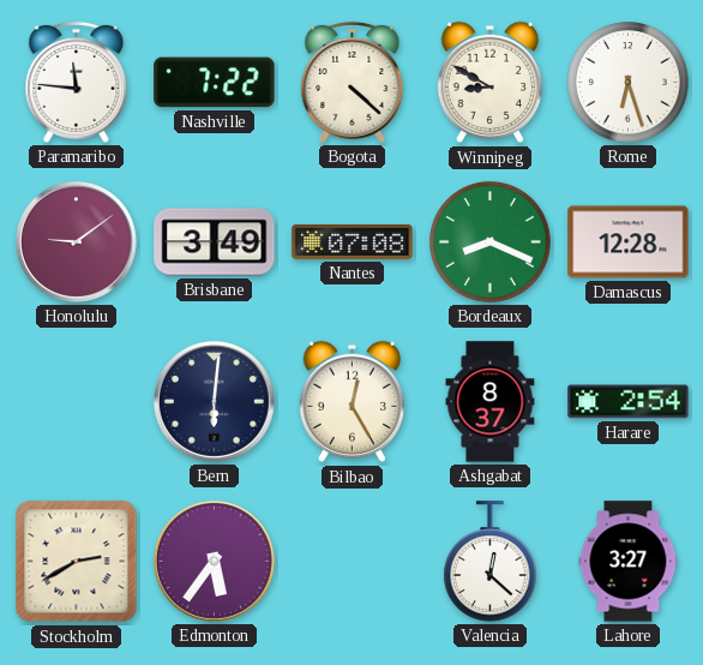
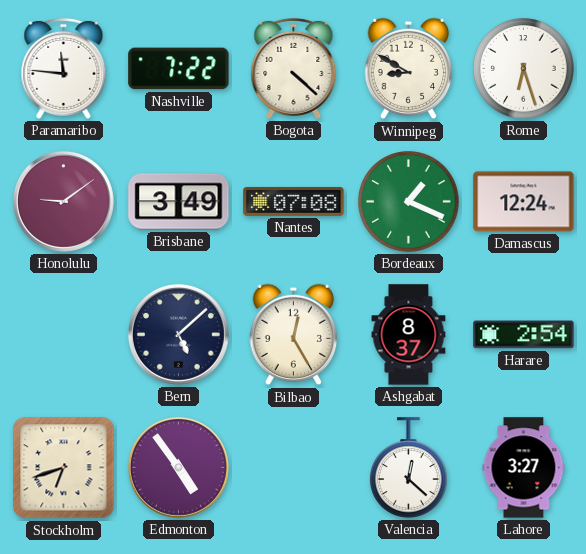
Bordeaux: 8:19 -> 1:19 (409, 202)
Damascus: 12:28 -> 12:24 (524, 202)
Bern: 6:01 -> 5:08 (178, 334)
Stockholm: 2:40 -> 6:42 (64, 468)
Edmonton: 5:36 -> 4:54 (178, 467)
